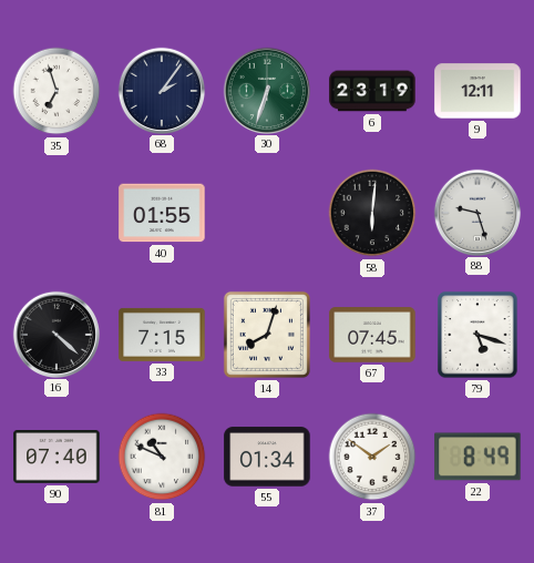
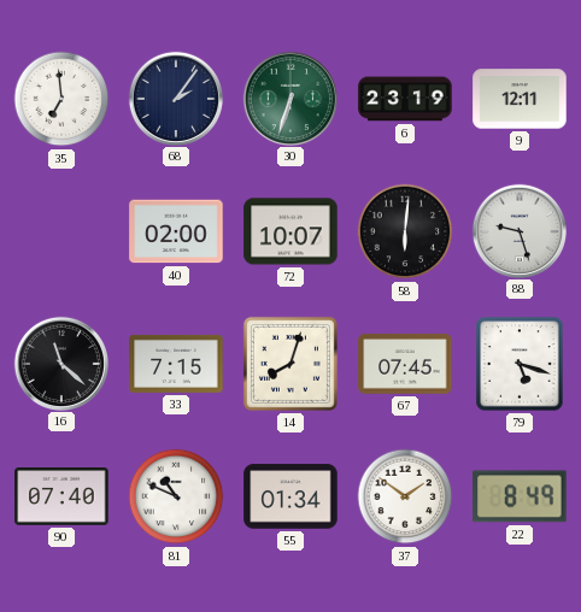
35: 6:57 -> 6:59 (61, 99)
40: 01:55 -> 02:00 (176, 231)
72: none -> 10:07 (290, 231)
16: 4:22 -> 11:22 (60, 363)
